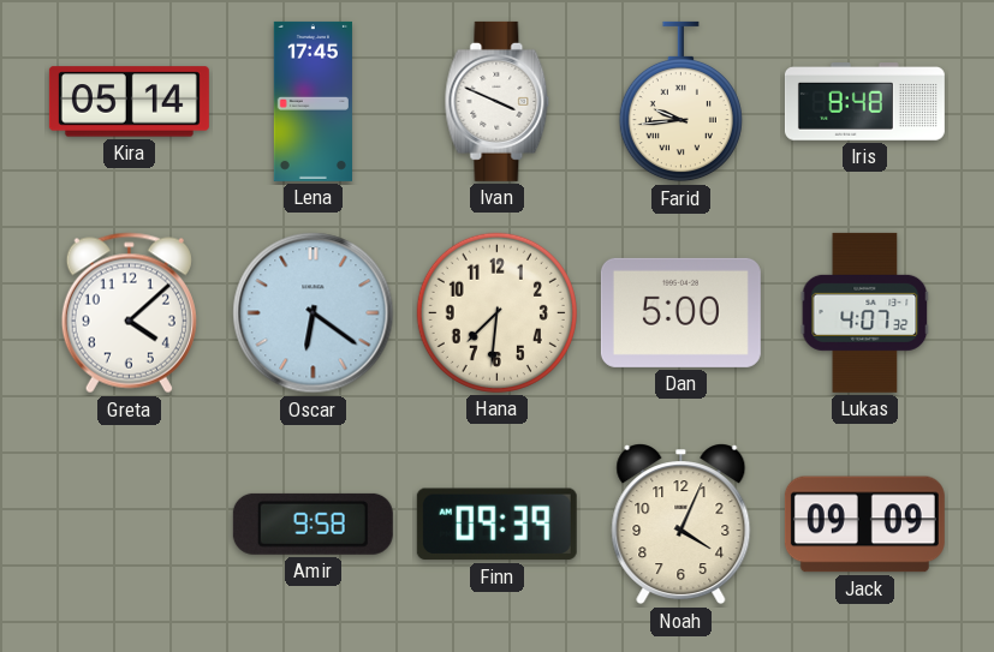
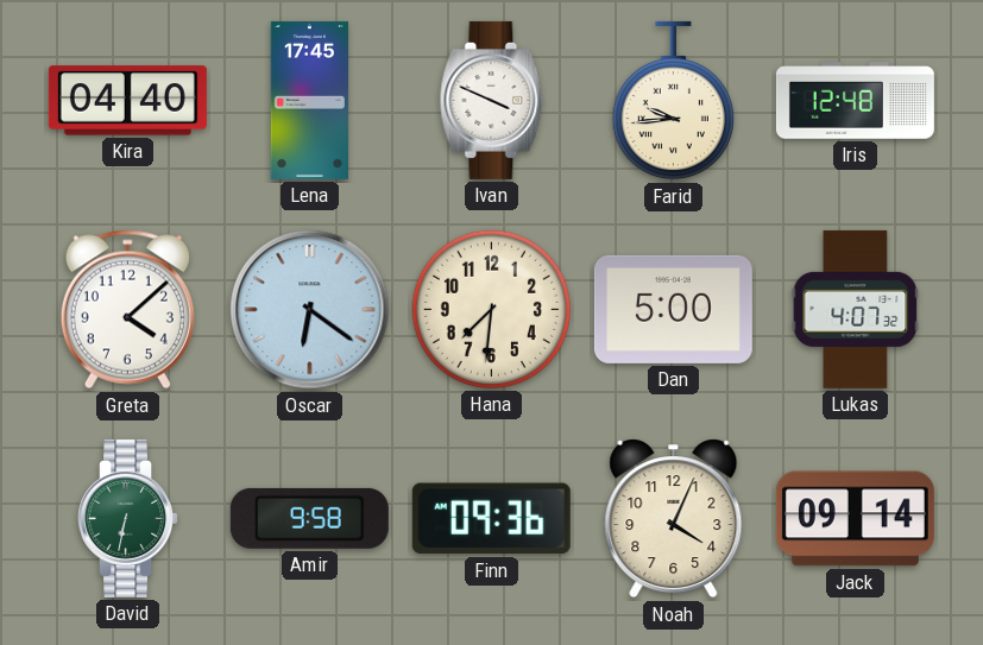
Kira: 05:14 -> 04:40 (127, 101)
Iris: 8:48 -> 12:48 (855, 101)
David: none -> 6:32 (128, 518)
Finn: 09:39 -> 09:36 (491, 519)
Jack: 09:09 -> 09:14 (855, 519)
